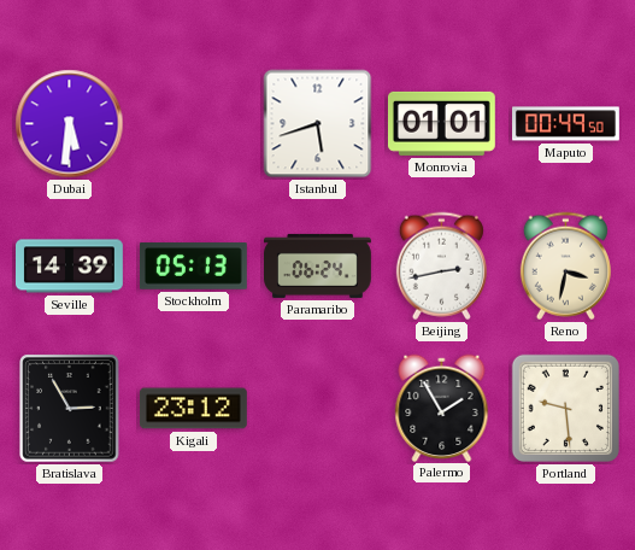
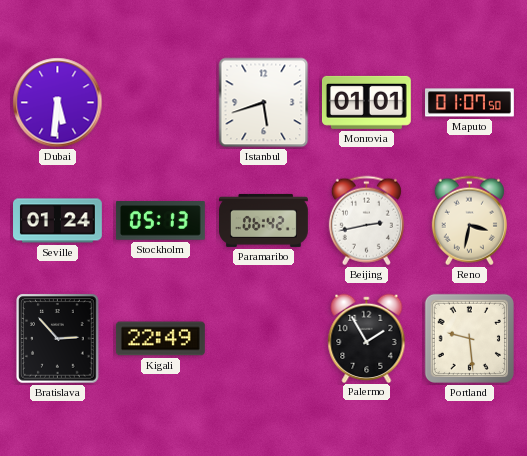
Maputo: 00:49 -> 01:07 (470, 103)
Seville: 14:39 -> 01:24 (58, 221)
Paramaribo: 06:24 -> 06:42 (264, 220)
Bratislava: 2:55 -> 2:53 (58, 339)
Kigali: 23:12 -> 22:49 (160, 339)
